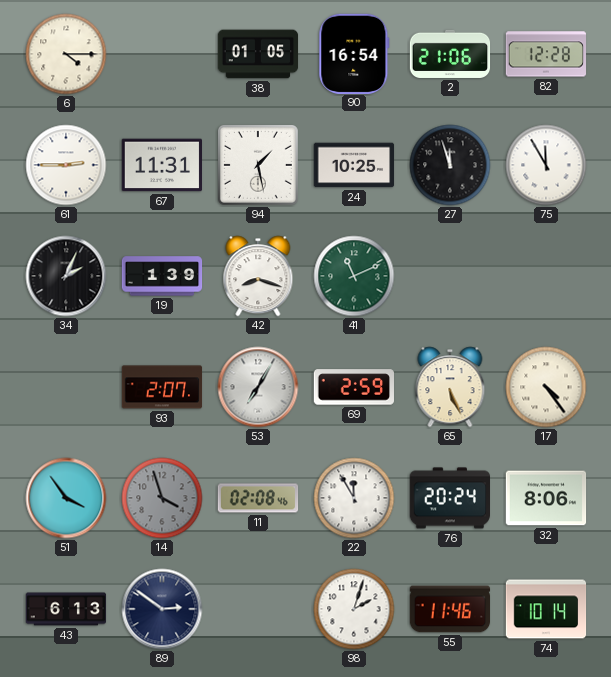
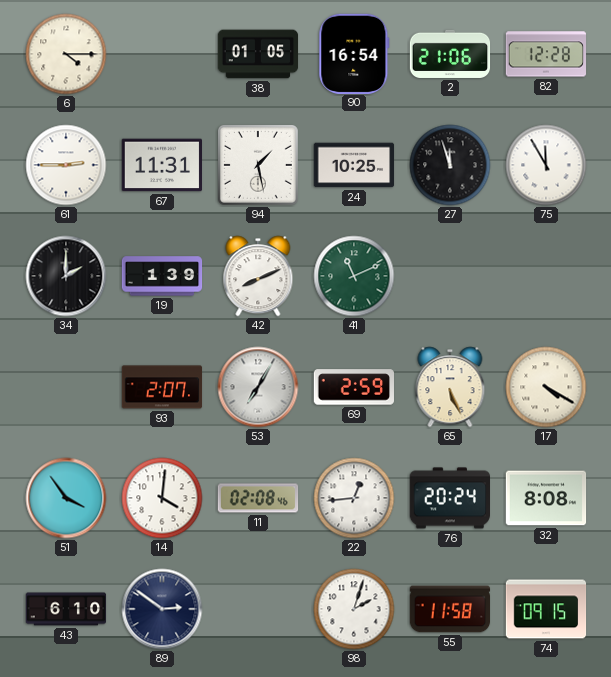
34: 2:04 -> 2:00 (66, 276)
42: 8:18 -> 8:11 (258, 276)
17: 4:24 -> 4:20 (546, 387)
14: 3:57 -> 4:01 (162, 498)
14 dial: grey -> white (162, 498)
22: 11:55 -> 12:44 (354, 498)
32: 8:06 -> 8:08 (546, 498)
43: 6:13 -> 6:10 (66, 609)
55: 11:46 -> 11:58 (450, 609)
74: 10:14 -> 09:15 (546, 609)
